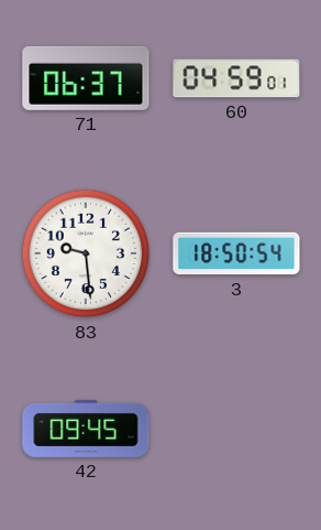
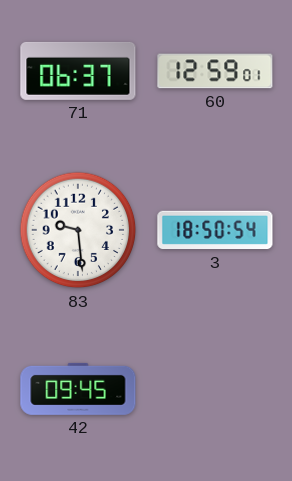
60: 04:59 -> 12:59 (215, 71)
